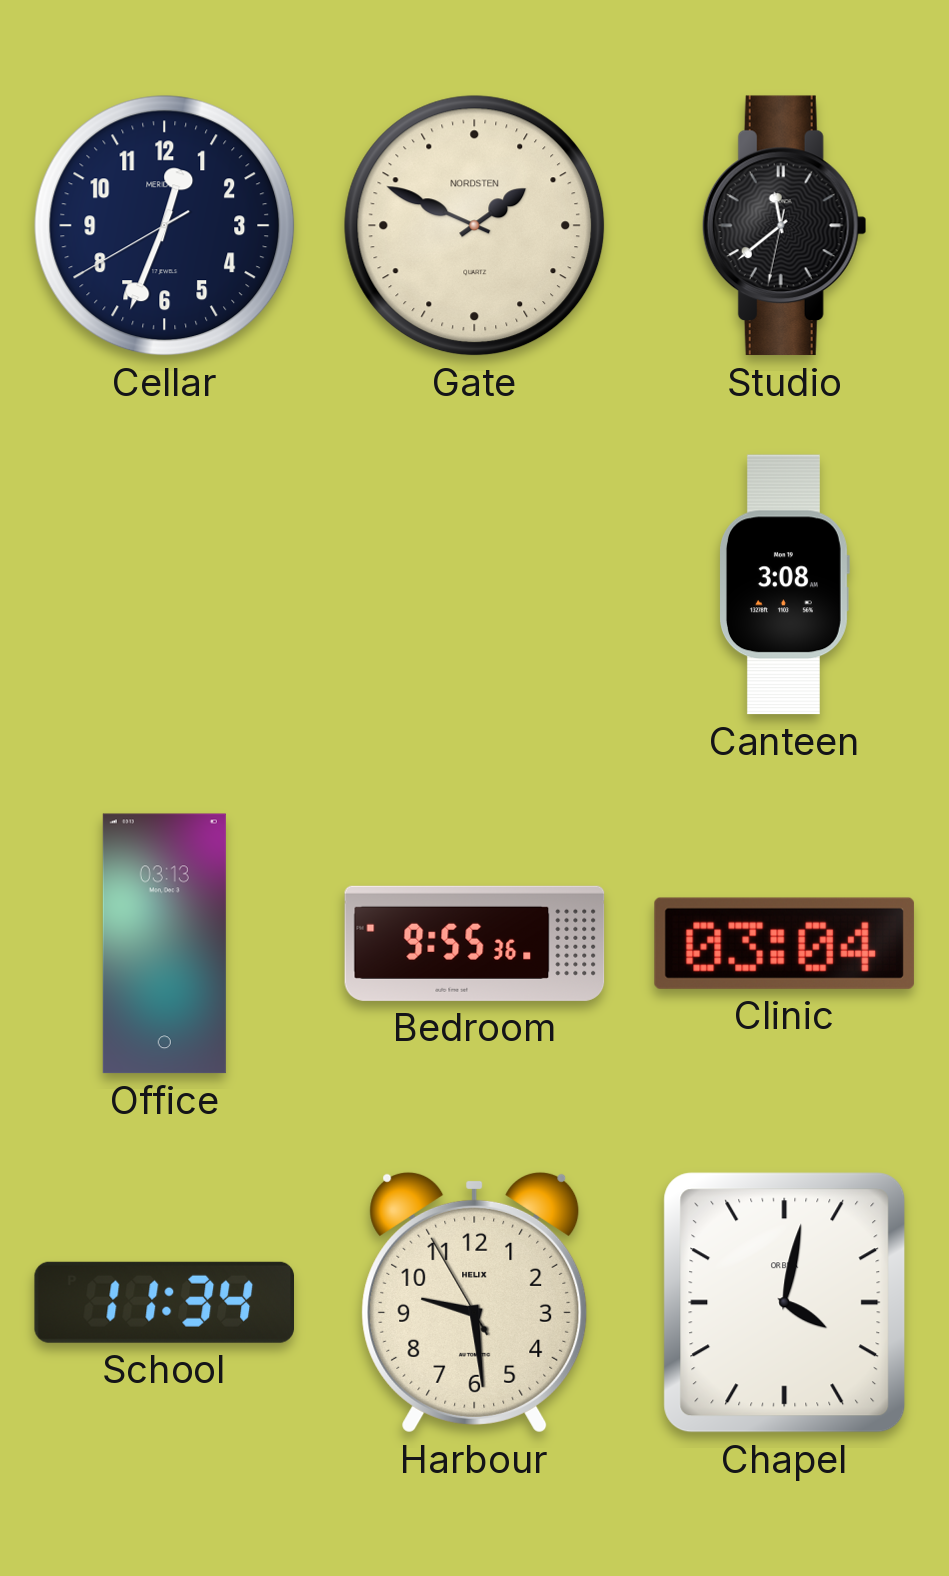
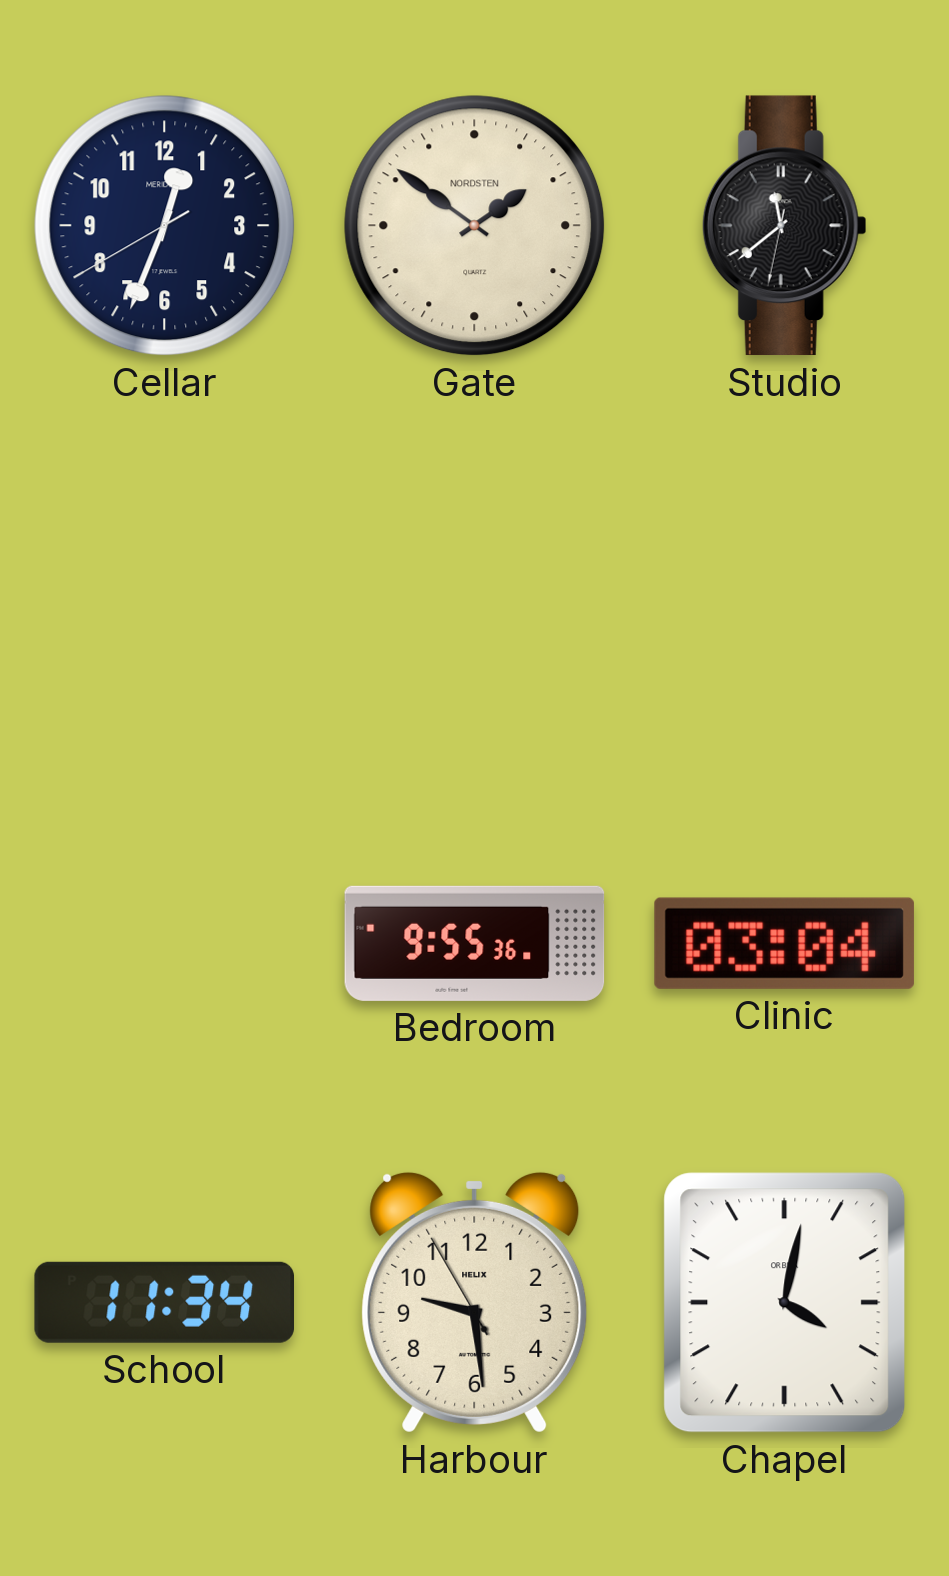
Gate: 1:49 -> 1:51 (475, 226)
Canteen: 3:08 -> none (785, 585)
Office: 03:13 -> none (164, 944)
